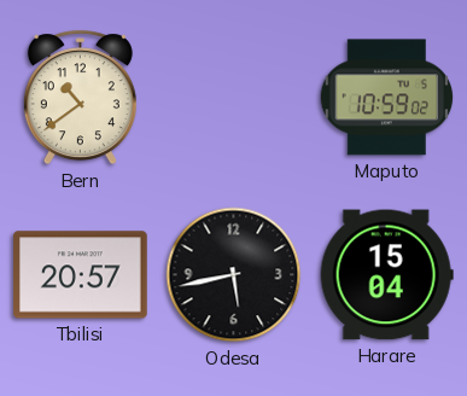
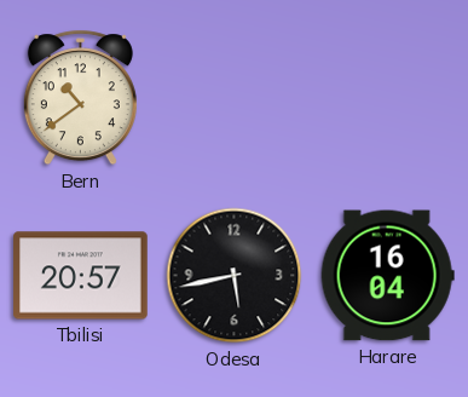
Maputo: 10:59 -> none (387, 98)
Harare: 15:04 -> 16:04 (387, 276)
